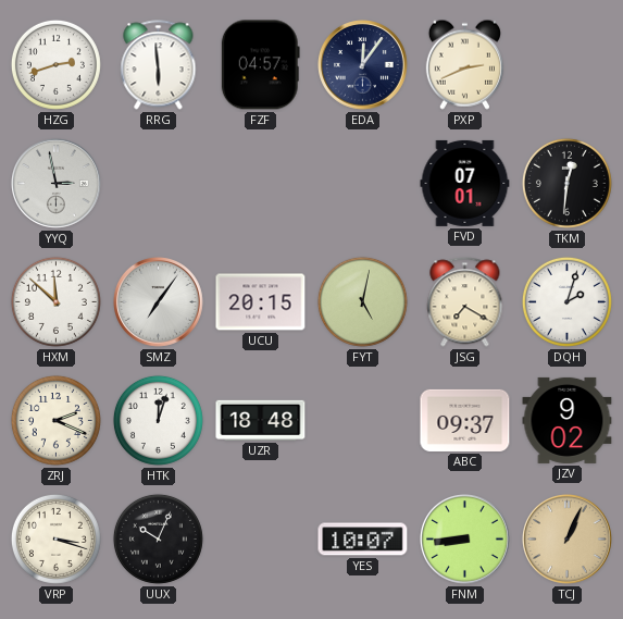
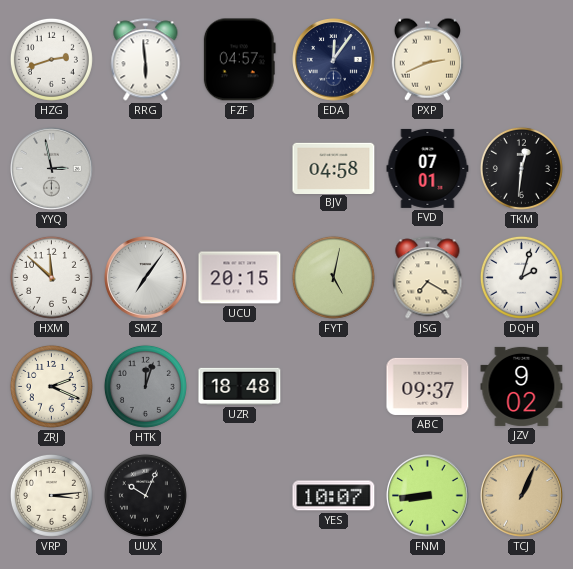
BJV: none -> 04:58 (334, 168)
HTK dial: white -> grey (145, 386)
VRP: 3:18 -> 3:14 (51, 495)
